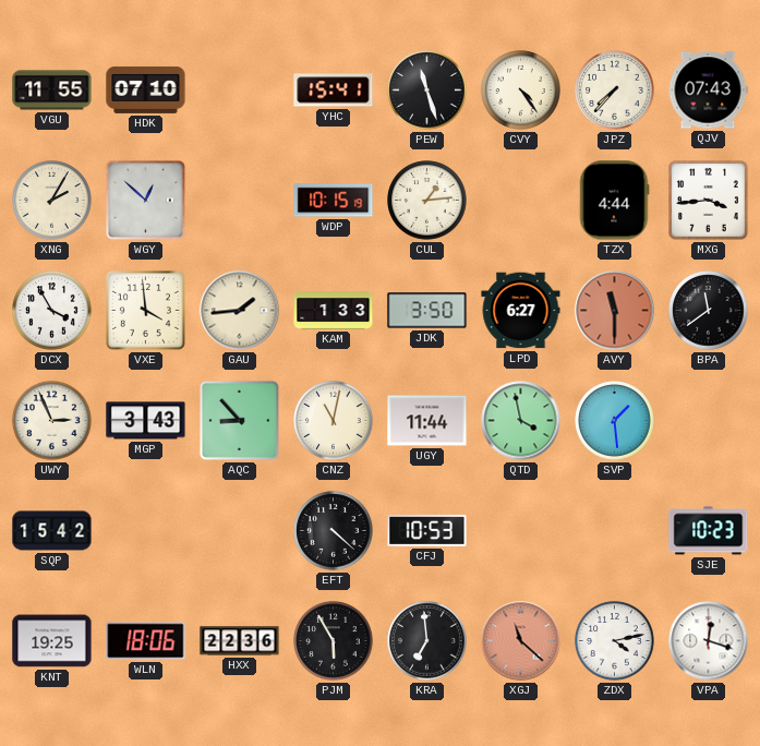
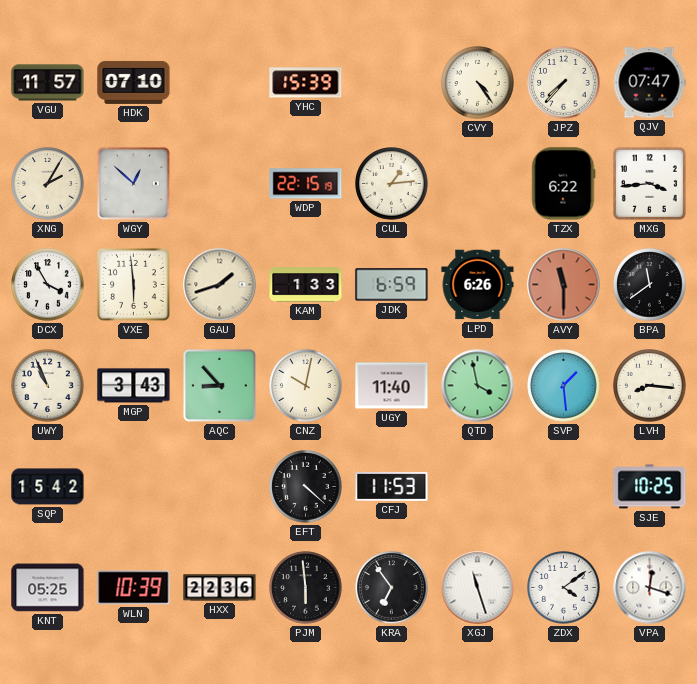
VGU: 11:55 -> 11:57 (48, 83)
YHC: 15:41 -> 15:39 (306, 83)
PEW: 11:27 -> none (427, 91)
QJV: 07:43 -> 07:47 (649, 83)
WDP: 10:15 -> 22:15 (306, 184)
TZX: 4:44 -> 6:22 (563, 184)
VXE: 3:59 -> 5:59 (133, 284)
GAU: 1:44 -> 1:42 (220, 285)
JDK: 3:50 -> 6:59 (392, 285)
LPD: 6:27 -> 6:26 (478, 285)
UWY: 2:56 -> 10:56 (48, 386)
CNZ: 11:02 -> 10:02 (306, 386)
UGY: 11:44 -> 11:40 (392, 386)
LVH: none -> 8:16 (650, 386)
CFJ: 10:53 -> 11:53 (392, 486)
SJE: 10:23 -> 10:25 (650, 487)
KNT: 19:25 -> 05:25 (48, 588)
WLN: 18:06 -> 10:39 (134, 588)
PJM: 5:55 -> 5:59 (306, 588)
KRA: 6:59 -> 6:54 (392, 588)
XGJ: 11:22 -> 11:27 (478, 588)
XGJ dial: salmon -> white (478, 588)
ZDX: 4:13 -> 4:09 (564, 588)
